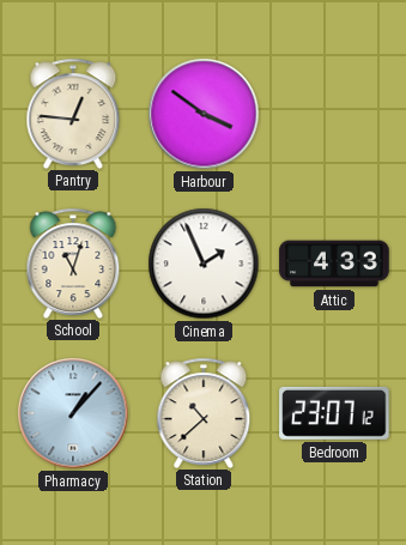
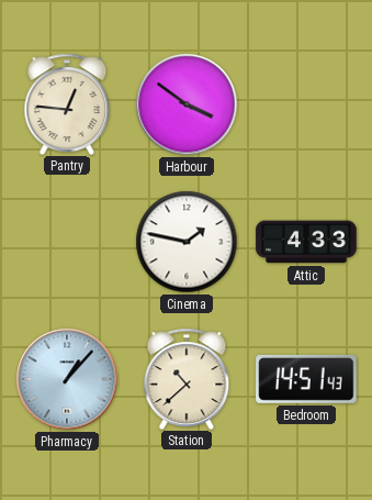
School: 11:03 -> none (73, 262)
Cinema: 1:56 -> 1:47 (187, 242)
Bedroom: 23:07 -> 14:51 (306, 379)
